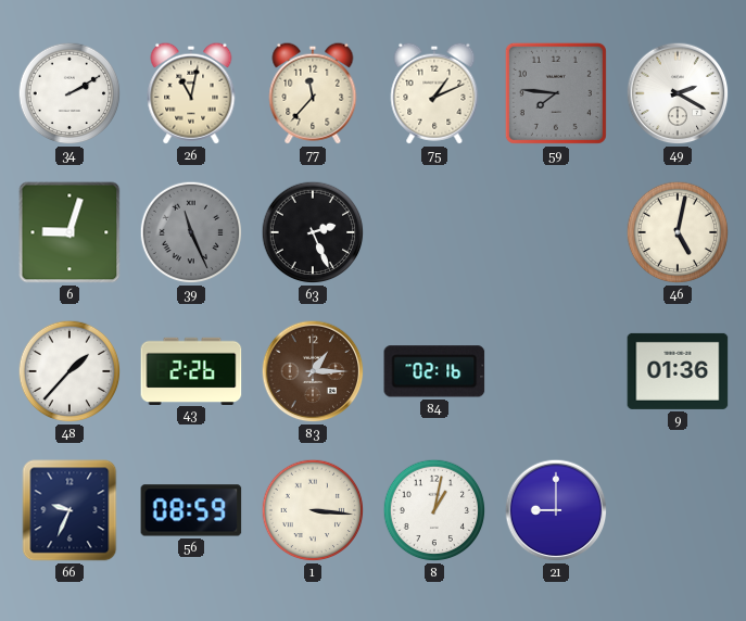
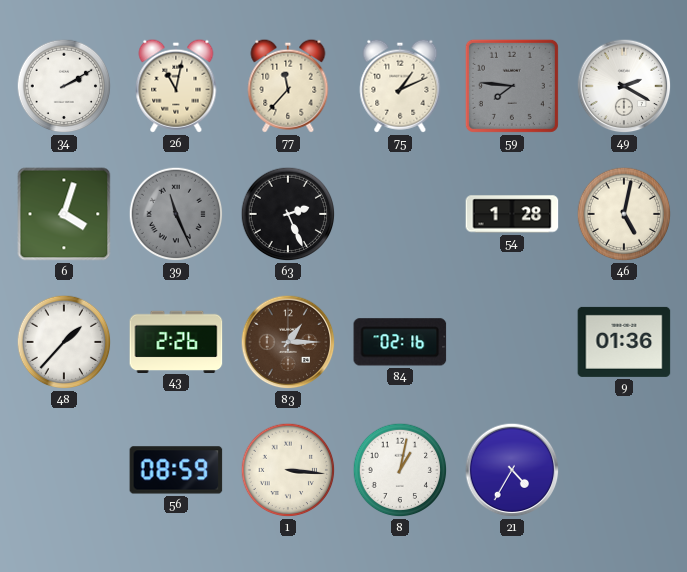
6: 9:03 -> 4:03 (64, 214)
54: none -> 1:28 (512, 214)
66: 9:34 -> none (69, 510)
21: 9:00 -> 4:35 (512, 470)
